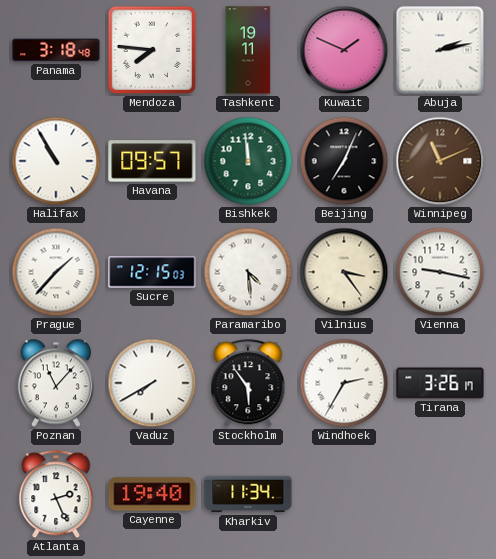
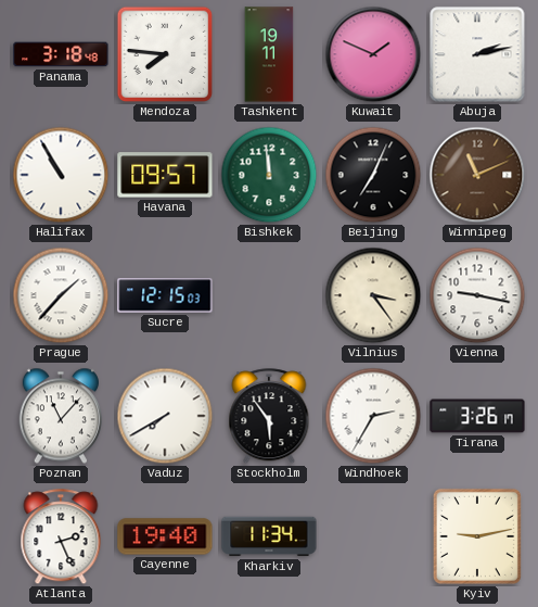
Paramaribo: 4:29 -> none (248, 272)
Kyiv: none -> 9:13 (477, 536)
